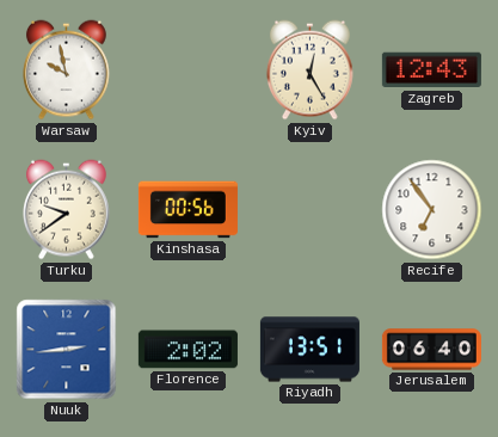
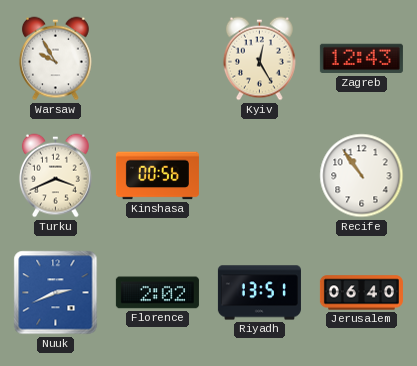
Warsaw: 9:58 -> 9:55 (56, 59)
Turku: 9:39 -> 3:41 (56, 176)
Recife: 6:54 -> 10:54 (362, 176)
Nuuk: 2:44 -> 2:41 (56, 293)
